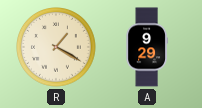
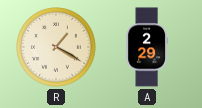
A: 9:29 -> 2:29 (147, 47)
